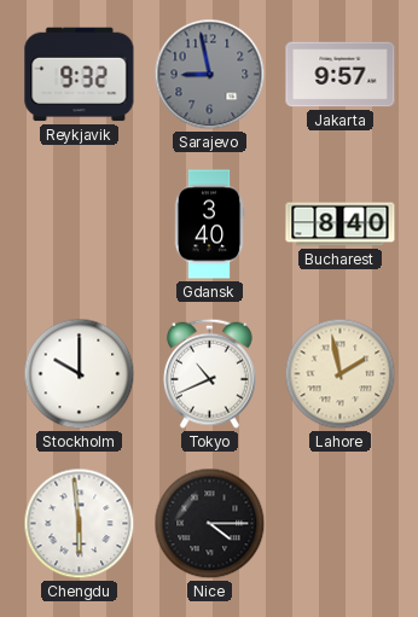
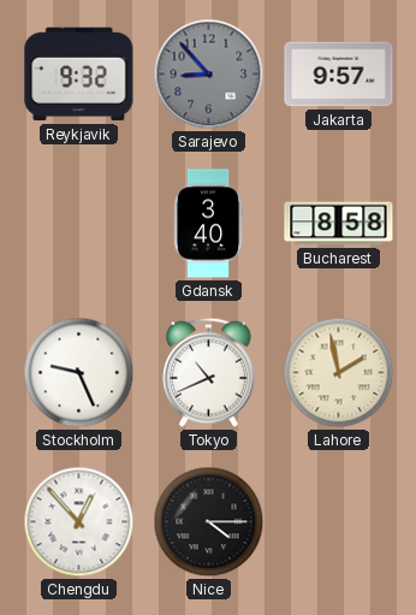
Sarajevo: 8:58 -> 8:53 (209, 75)
Bucharest: 8:40 -> 8:58 (339, 224)
Stockholm: 10:00 -> 9:26 (79, 373)
Chengdu: 5:59 -> 12:53 (79, 522)
